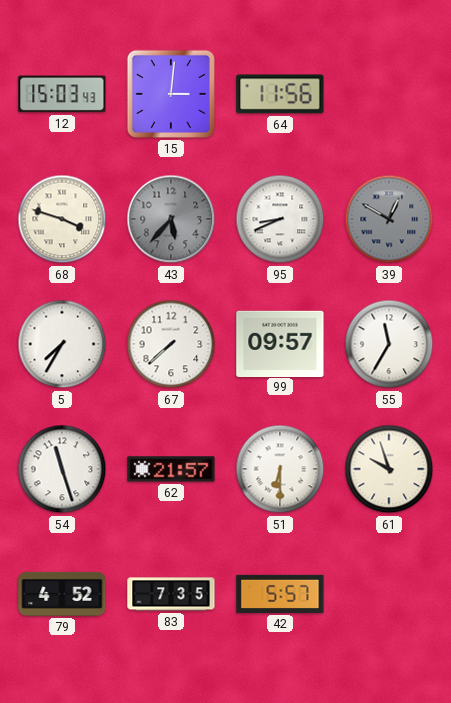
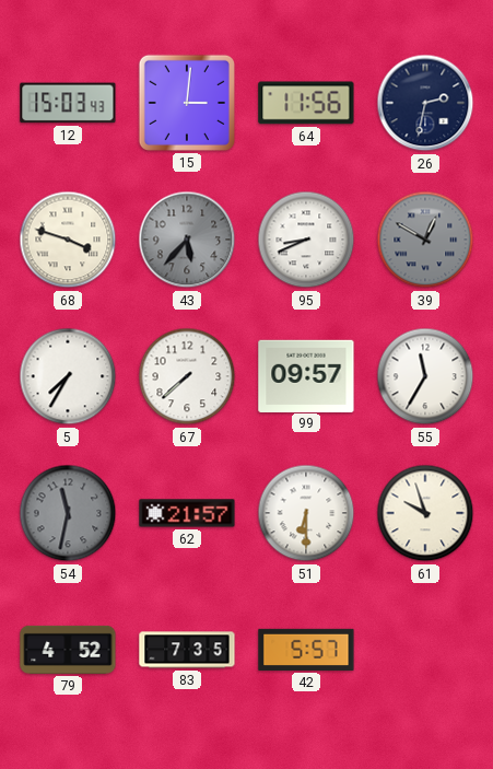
26: none -> 2:32 (425, 103)
54: 11:27 -> 11:32 (68, 513)
54 dial: white -> grey (68, 513)
